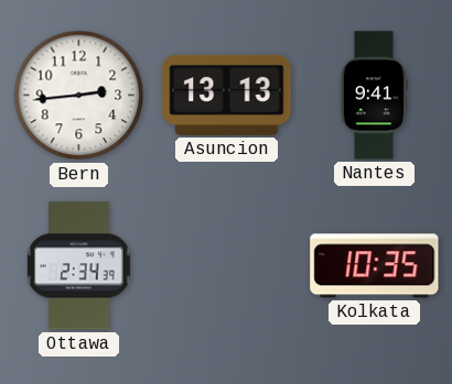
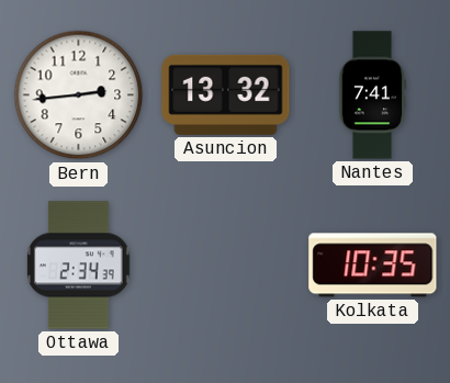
Asuncion: 13:13 -> 13:32 (226, 94)
Nantes: 9:41 -> 7:41 (371, 95)
